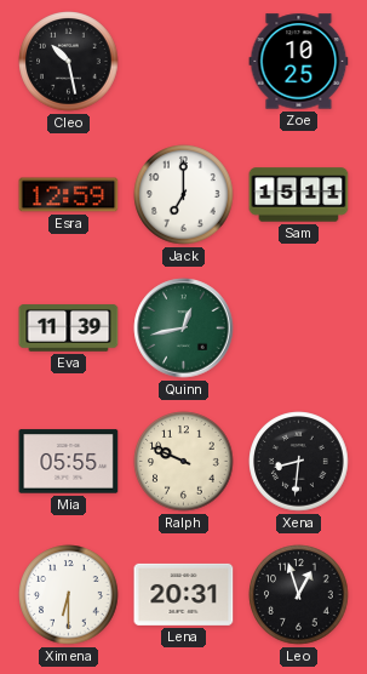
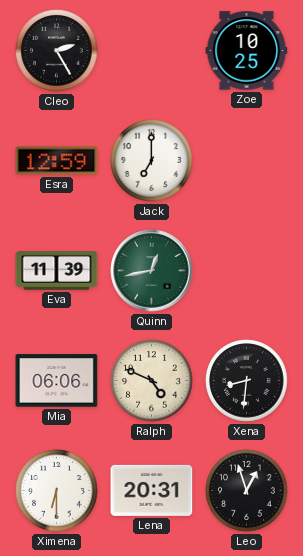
Cleo: 10:28 -> 2:25 (57, 51)
Sam: 15:11 -> none (299, 195)
Mia: 05:55 -> 06:06 (57, 381)
Ralph: 9:49 -> 4:49 (152, 381)
